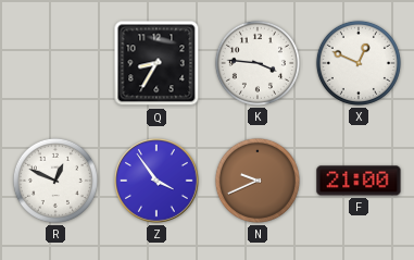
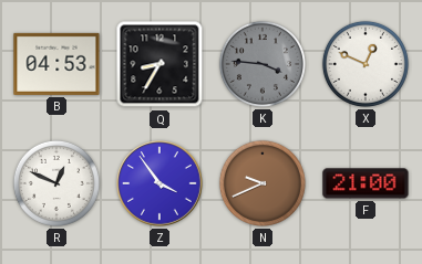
B: none -> 04:53 (56, 64)
K dial: white -> grey (263, 64)
